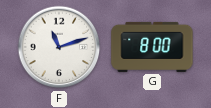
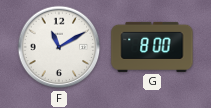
F: 11:12 -> 11:10 (59, 47)
